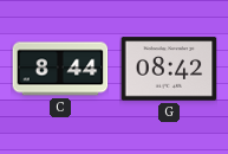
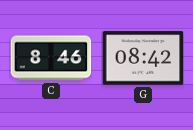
C: 8:44 -> 8:46 (51, 58)
